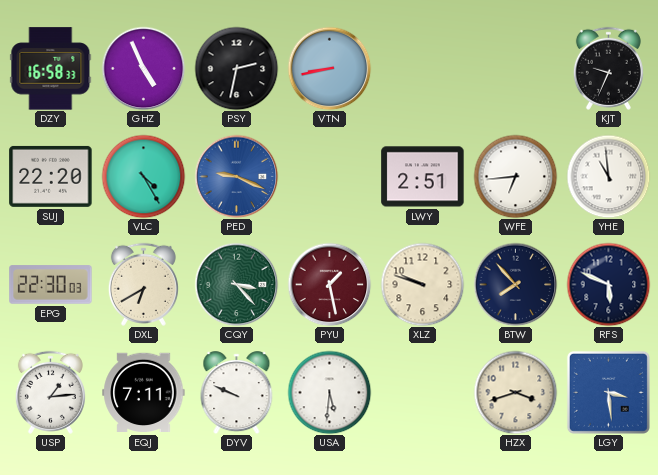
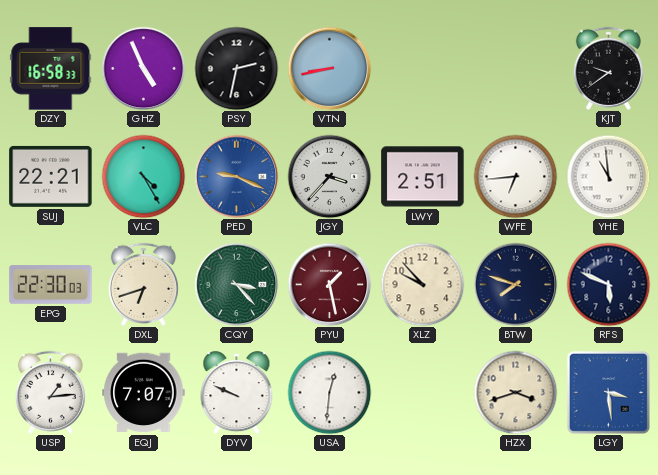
KJT: 9:34 -> 9:39 (608, 68)
SUJ: 22:20 -> 22:21 (51, 176)
JGY: none -> 3:37 (329, 176)
DXL: 6:40 -> 6:42 (143, 284)
XLZ: 9:48 -> 9:53 (422, 284)
BTW: 7:53 -> 7:48 (515, 284)
EQJ: 7:11 -> 7:07 (144, 393)
USA: 5:31 -> 12:31 (329, 392)
